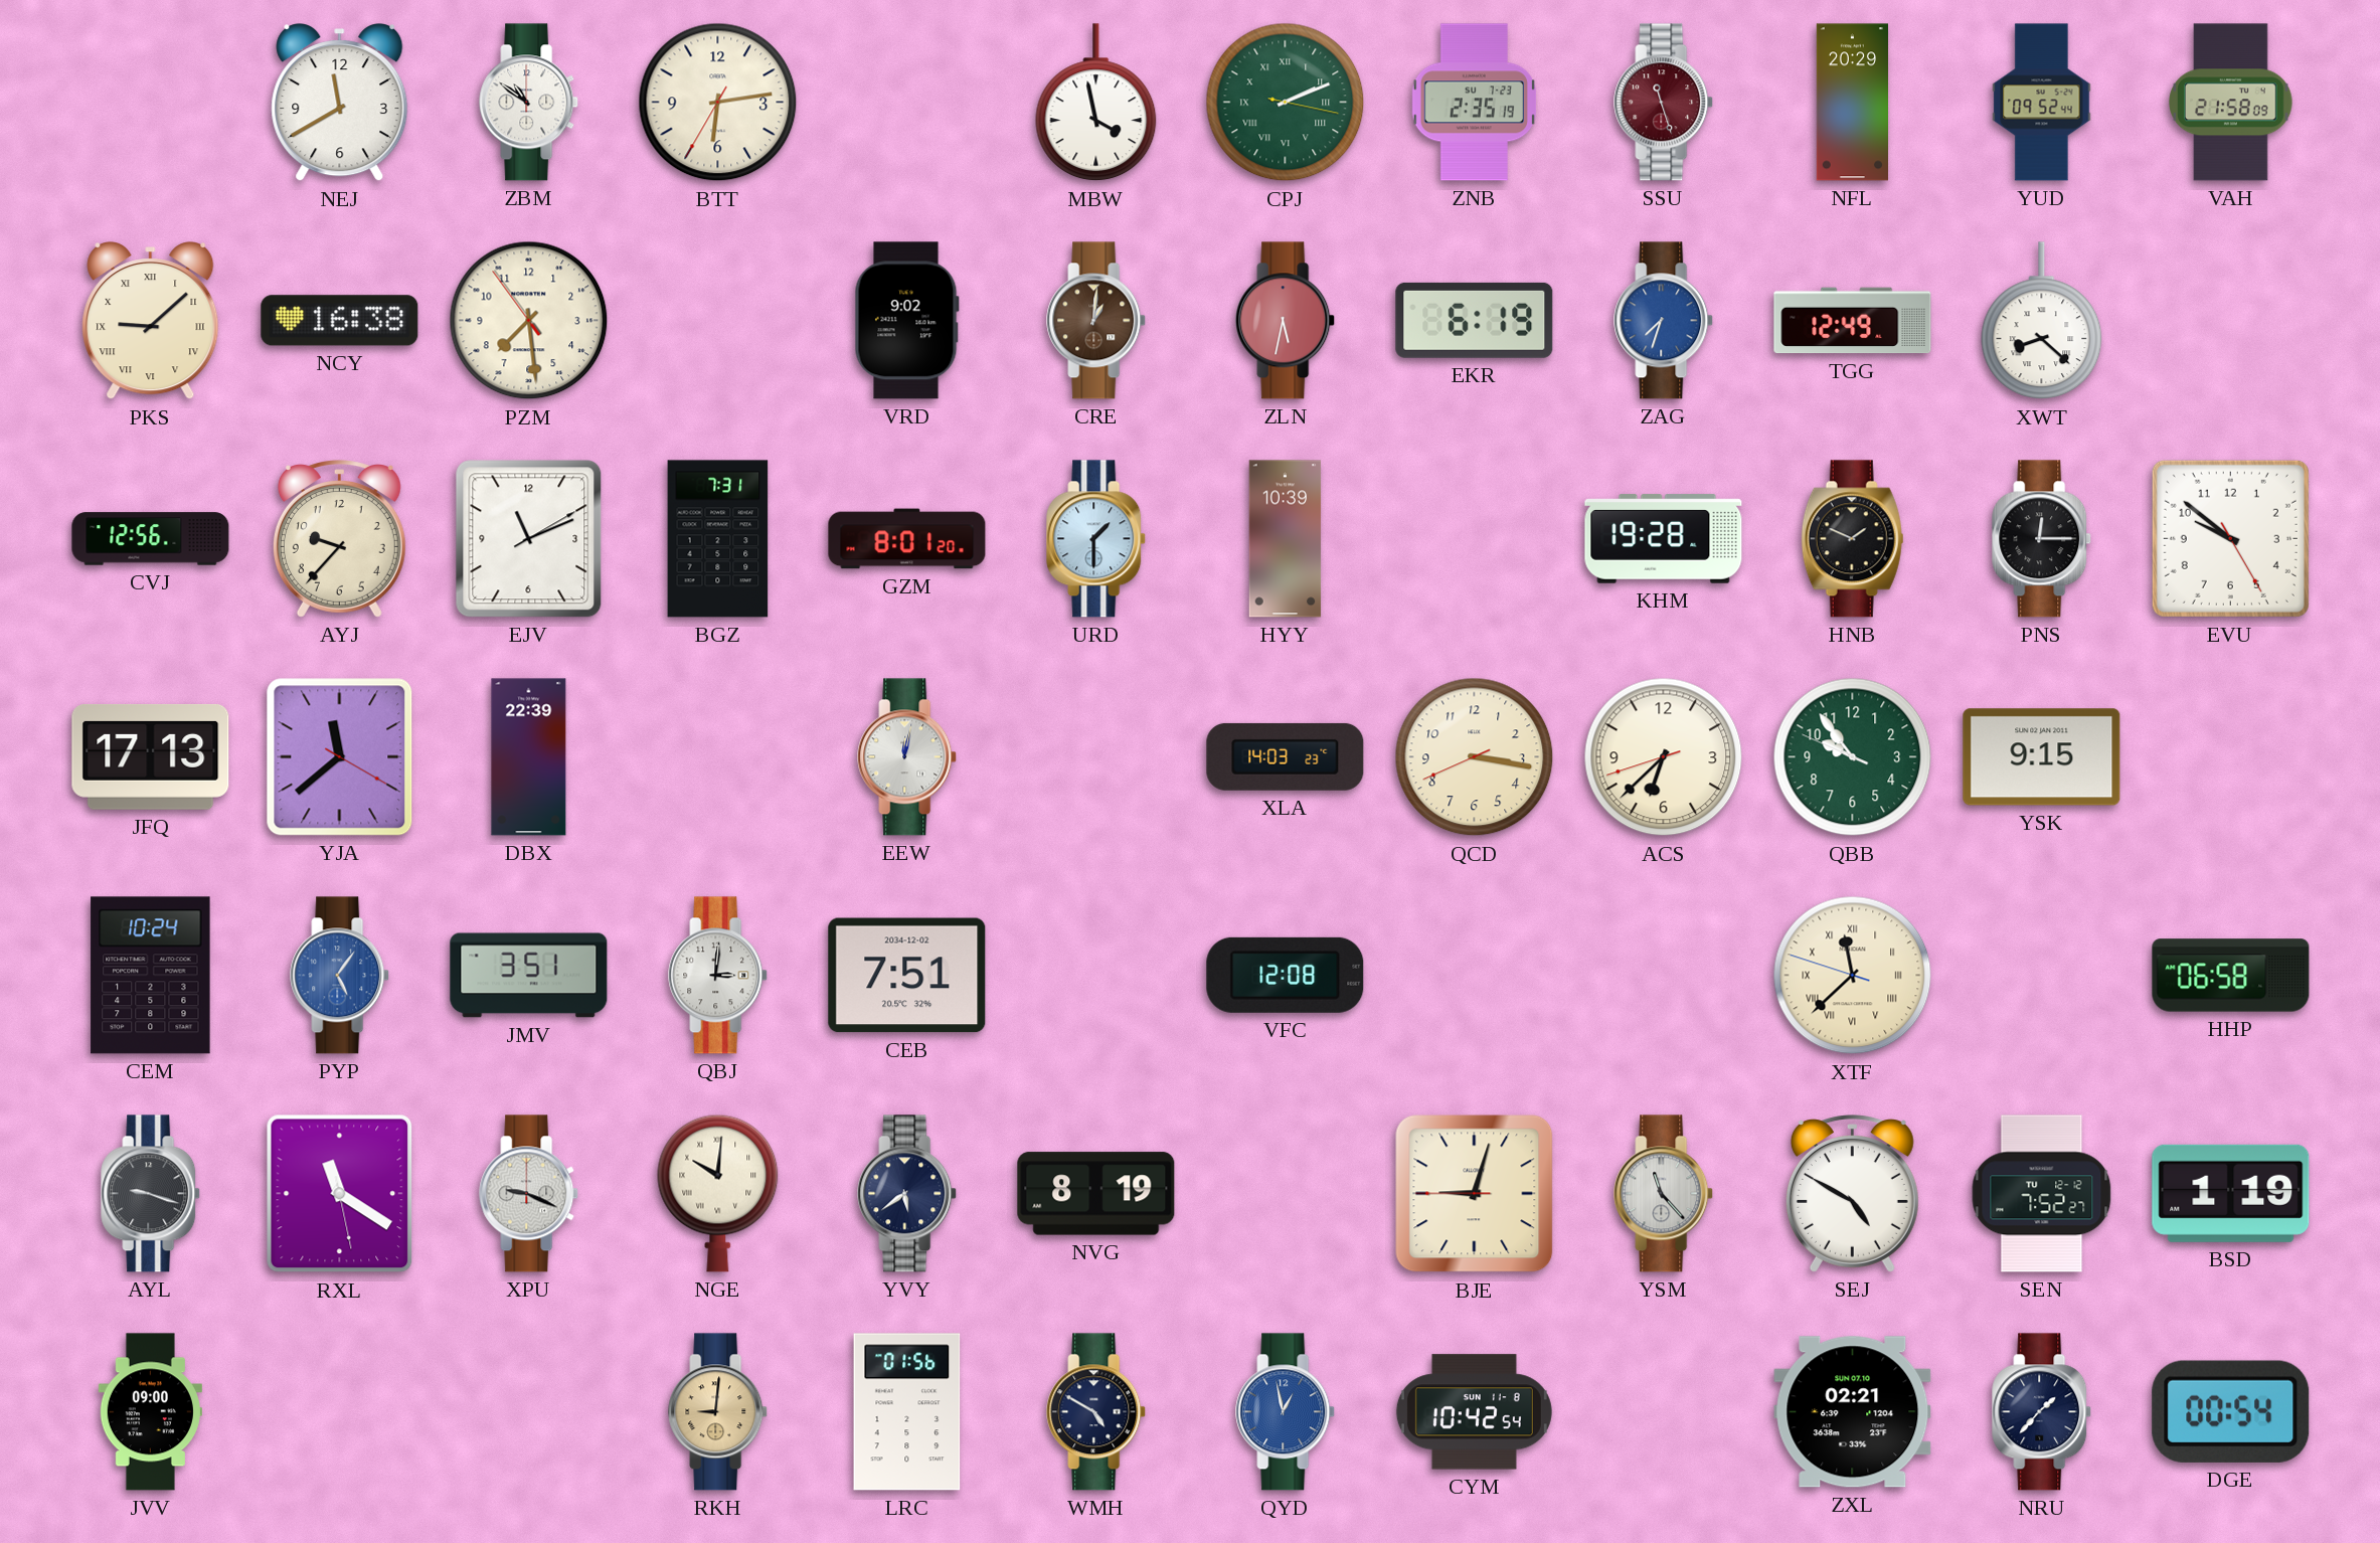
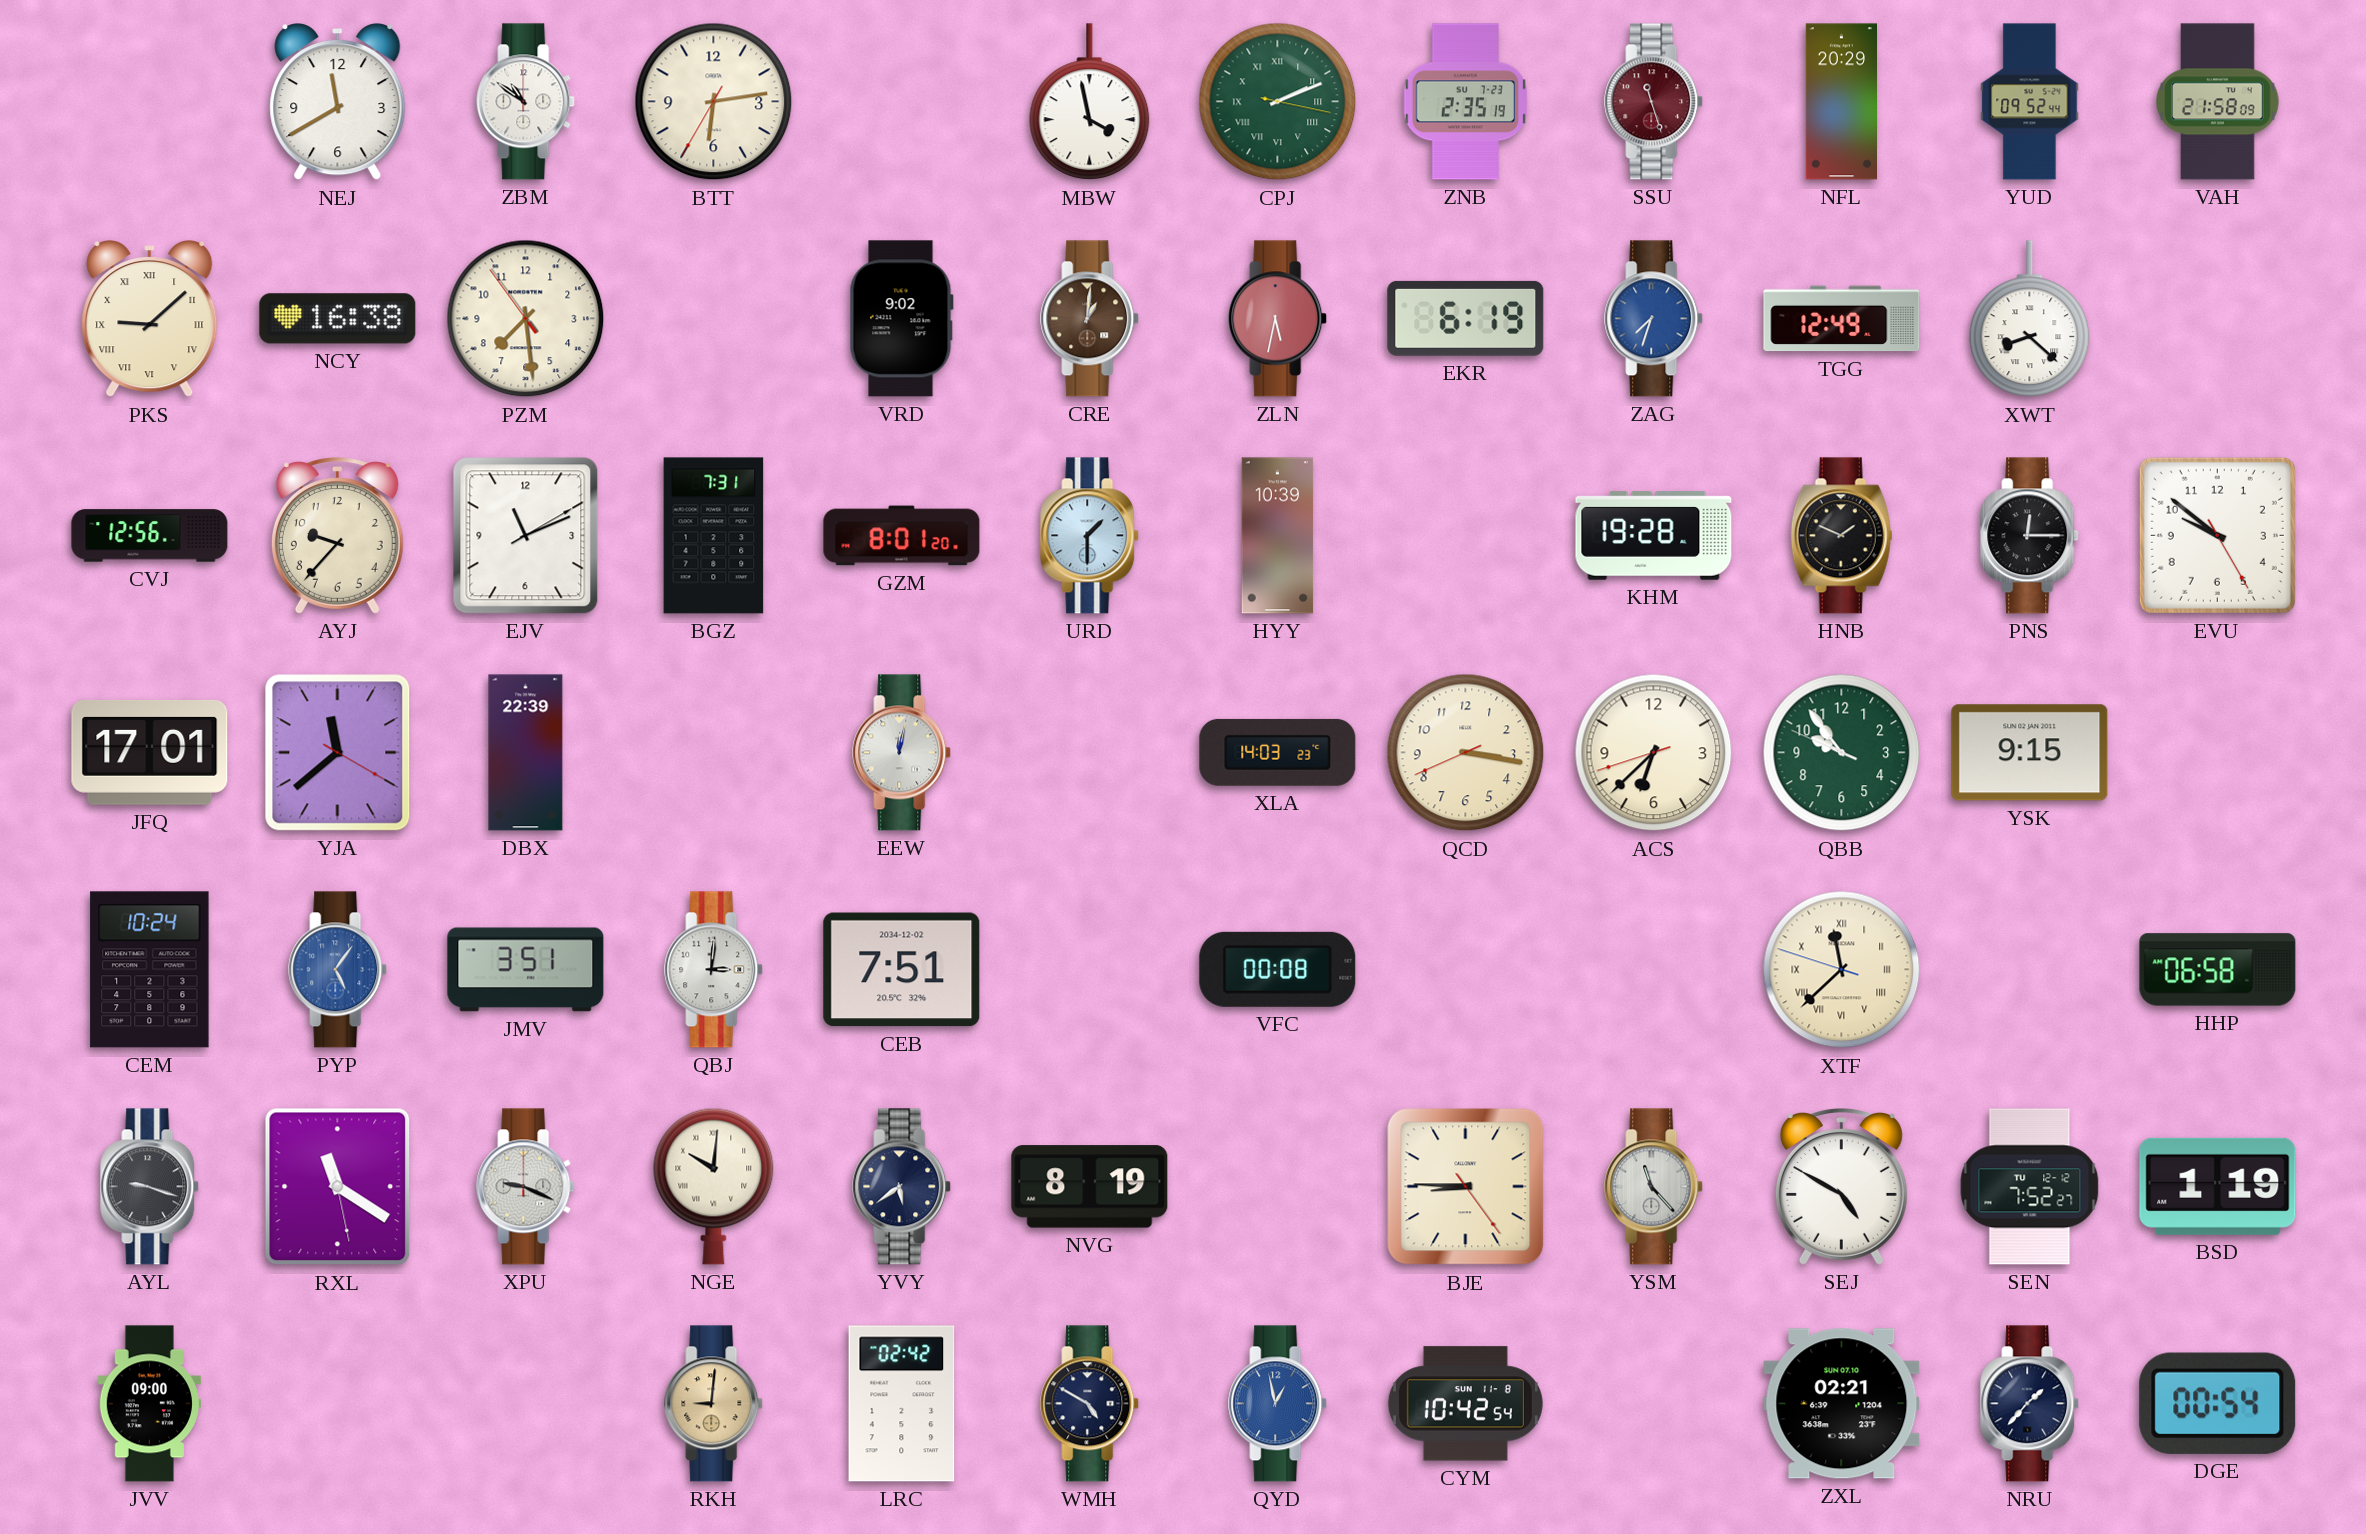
JFQ: 17:13 -> 17:01 (150, 752)
VFC: 12:08 -> 00:08 (1278, 969)
BJE: 9:02 -> 8:45 (1466, 1187)
LRC: 01:56 -> 02:42 (902, 1404)
